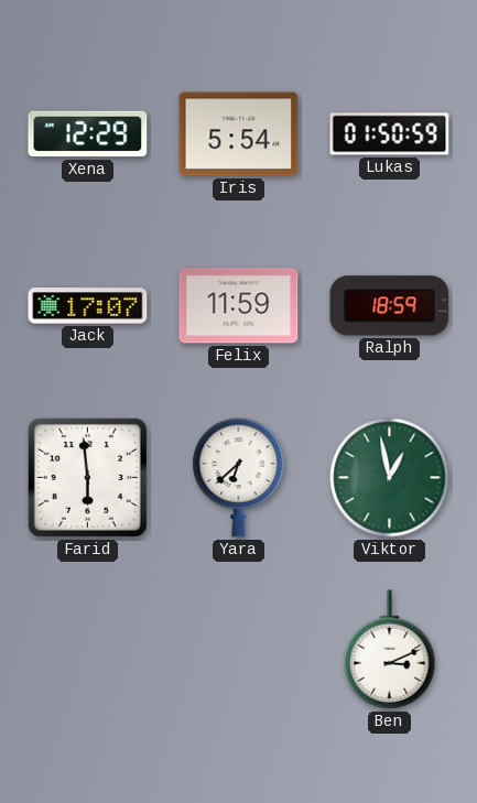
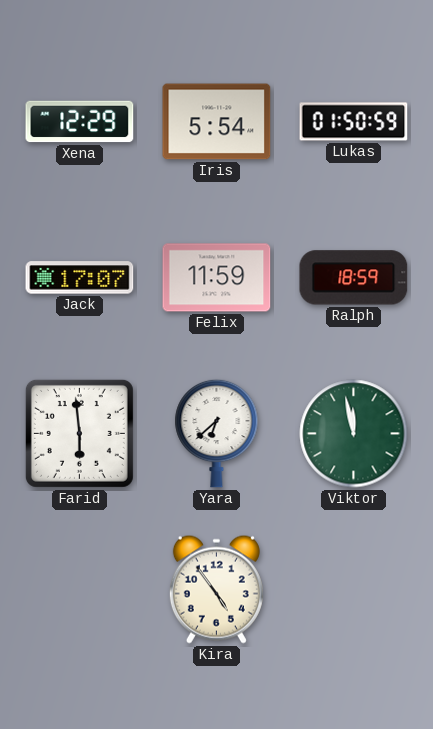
Viktor: 12:58 -> 11:58 (354, 434)
Kira: none -> 4:54 (216, 589)
Ben: 3:11 -> none (390, 650)
